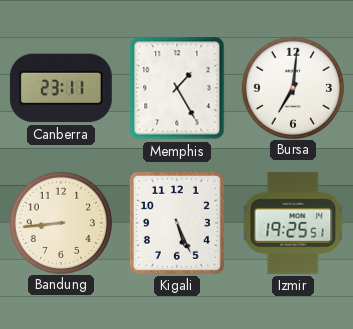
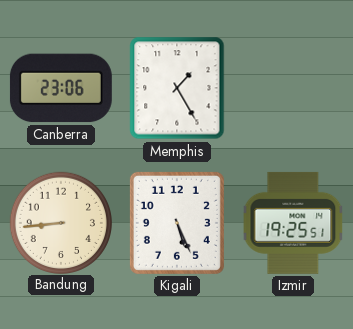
Canberra: 23:11 -> 23:06 (61, 88)
Bursa: 7:01 -> none (292, 87)
